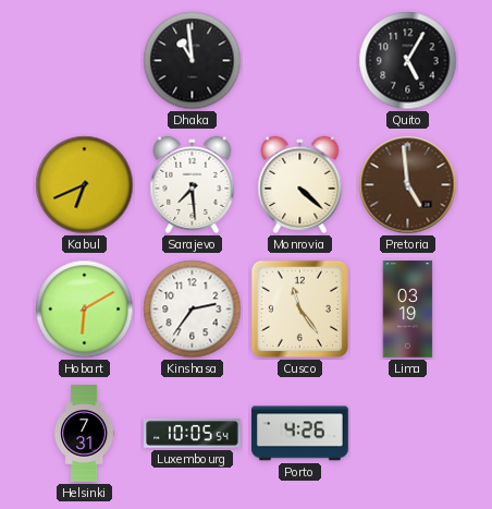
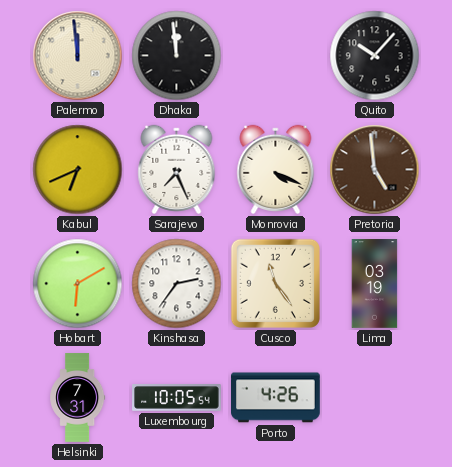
Palermo: none -> 11:59 (78, 56)
Dhaka: 10:59 -> 11:59 (177, 56)
Quito: 5:05 -> 10:07 (375, 56)
Sarajevo: 7:29 -> 7:26 (177, 169)
Monrovia: 4:22 -> 4:19 (276, 169)
